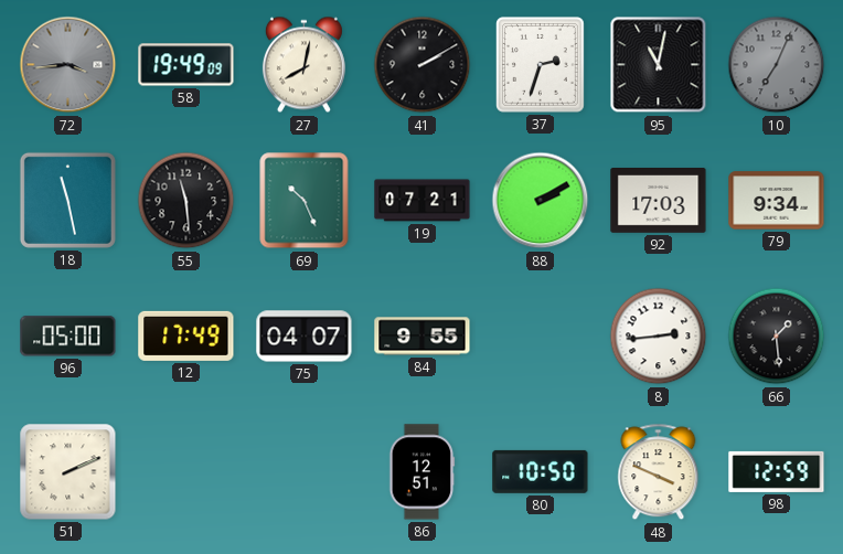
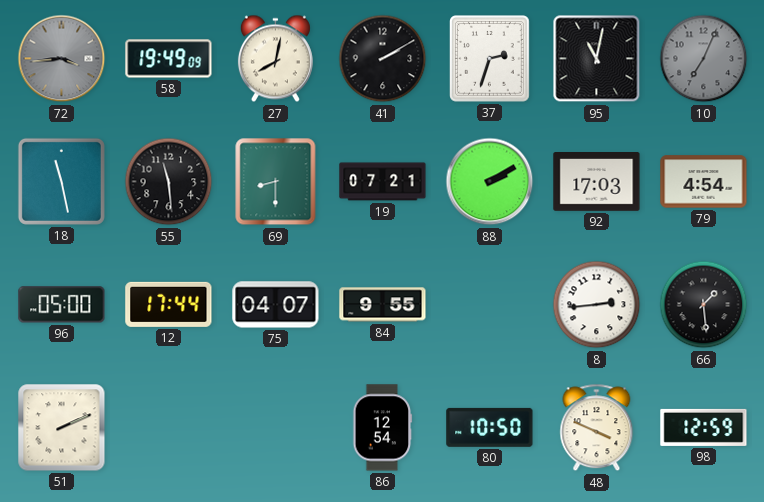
69: 10:26 -> 8:30 (276, 182)
79: 9:34 -> 4:54 (704, 182)
12: 17:49 -> 17:44 (169, 304)
86: 12:51 -> 12:54 (383, 428)
